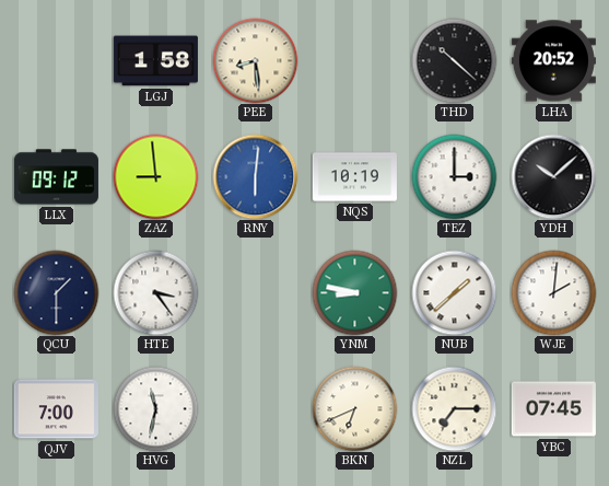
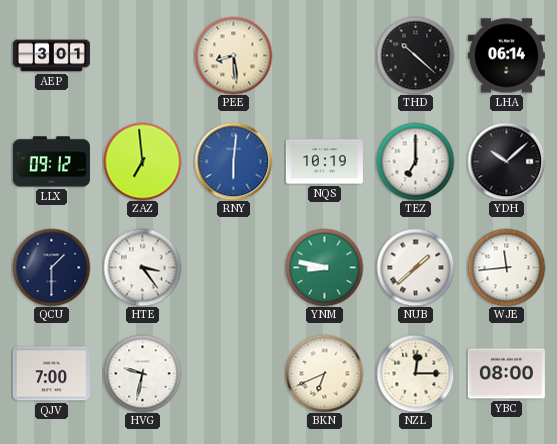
AEP: none -> 3:01 (51, 56)
LGJ: 1:58 -> none (155, 61)
LHA: 20:52 -> 06:14 (506, 56)
ZAZ: 8:59 -> 6:59 (142, 161)
TEZ: 3:00 -> 7:00 (415, 161)
WJE: 2:01 -> 11:44 (506, 267)
HVG: 11:32 -> 9:32 (142, 373)
NZL: 7:15 -> 12:15 (415, 373)
YBC: 07:45 -> 08:00 (506, 374)
